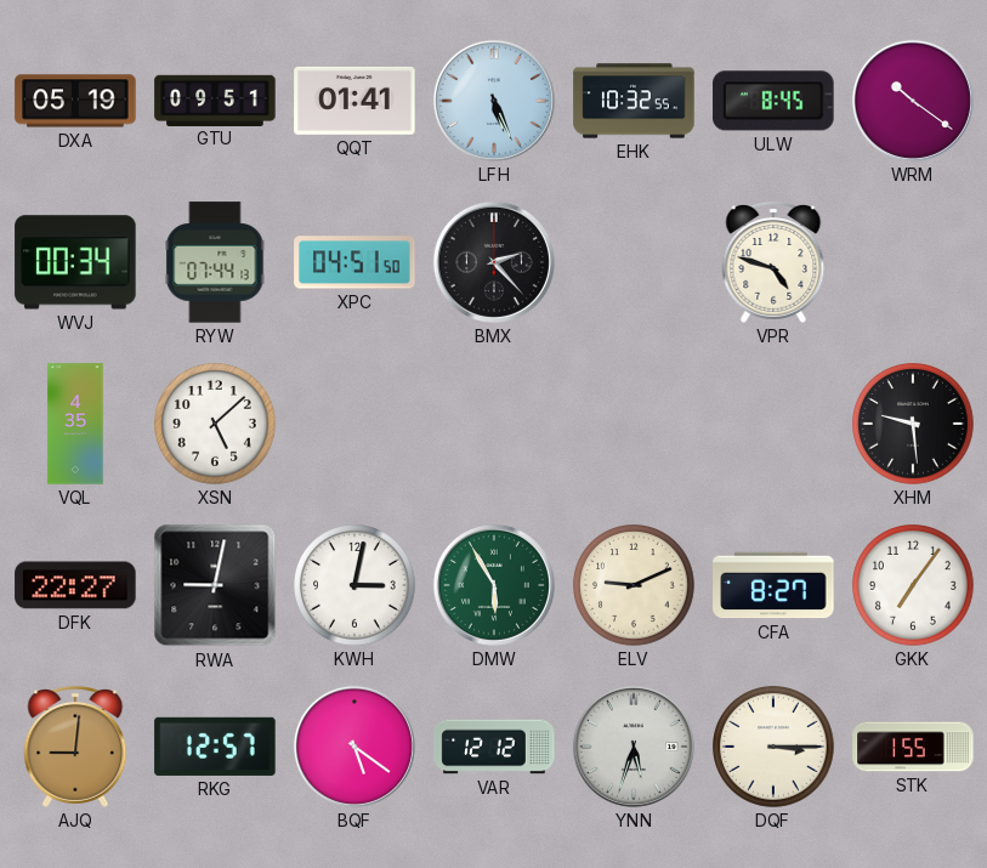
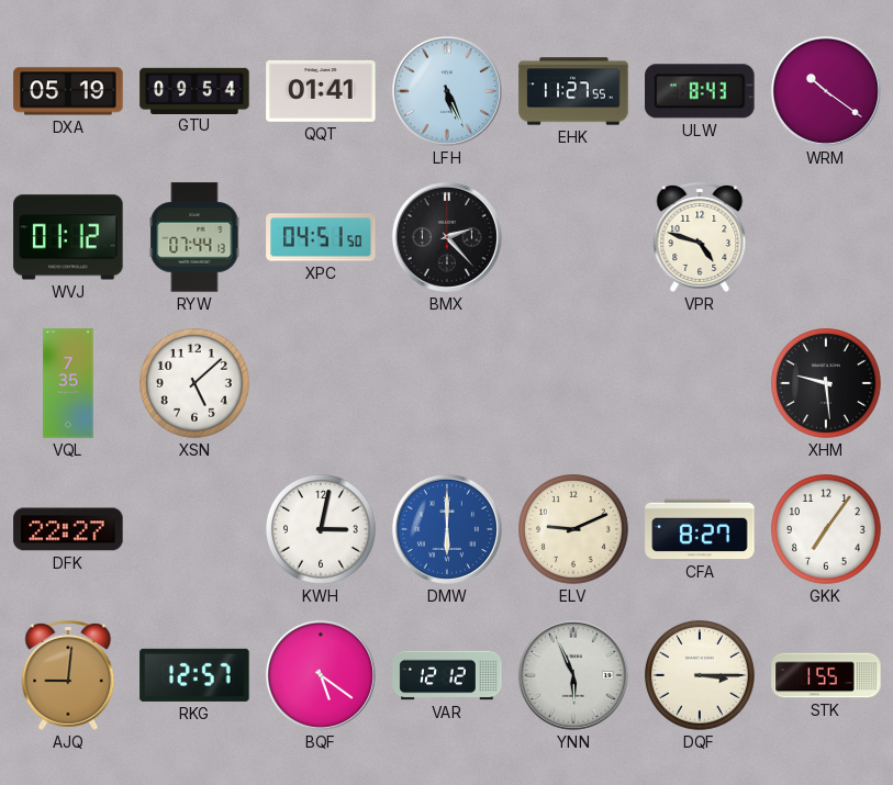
GTU: 09:51 -> 09:54 (194, 90)
EHK: 10:32 -> 11:27 (573, 91)
ULW: 8:45 -> 8:43 (700, 91)
WVJ: 00:34 -> 01:12 (68, 237)
VQL: 4:35 -> 7:35 (68, 383)
RWA: 9:02 -> none (215, 585)
DMW: 5:55 -> 6:00 (447, 529)
DMW dial: green -> blue (447, 529)
YNN: 5:33 -> 5:56 (573, 675)
